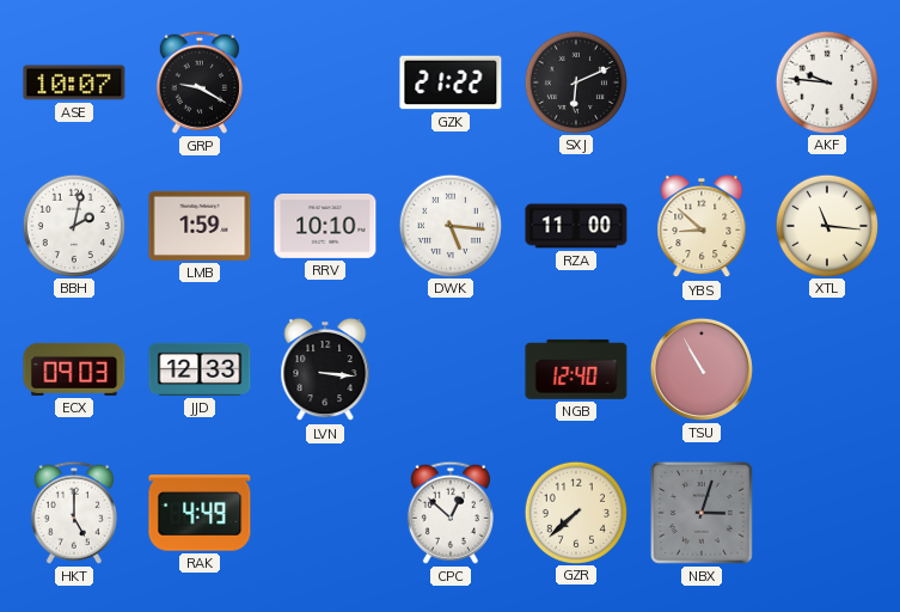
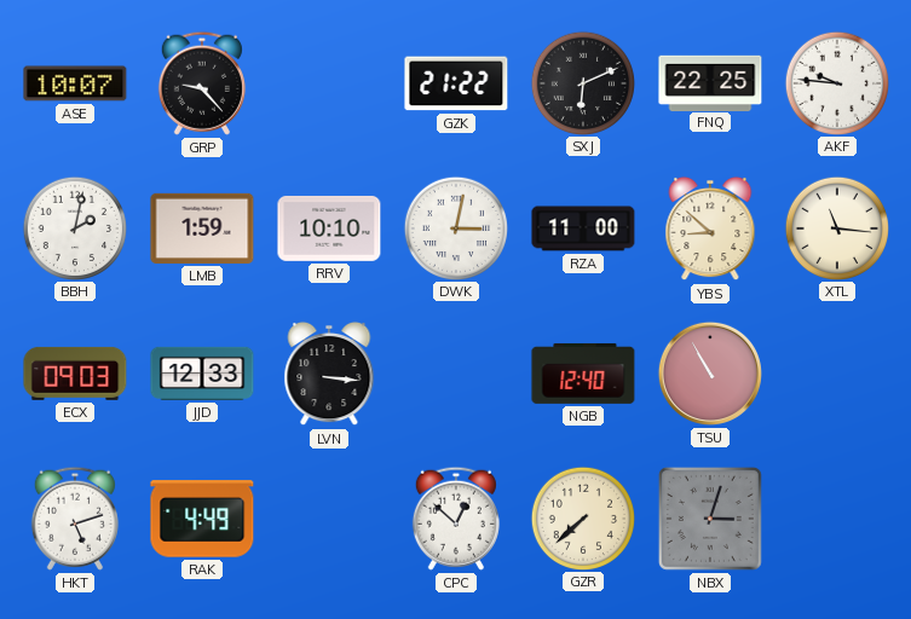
GRP: 9:20 -> 9:23 (202, 83)
FNQ: none -> 22:25 (710, 82)
DWK: 5:16 -> 3:02 (455, 227)
HKT: 5:00 -> 5:12 (75, 519)
